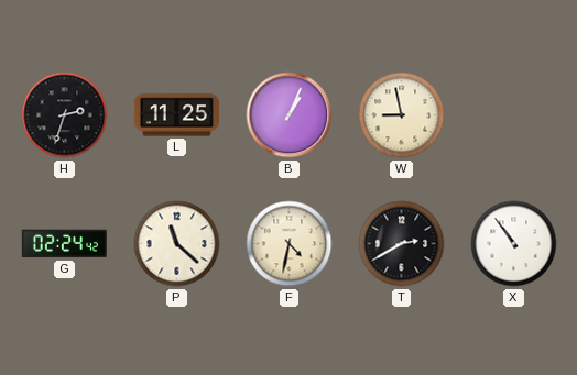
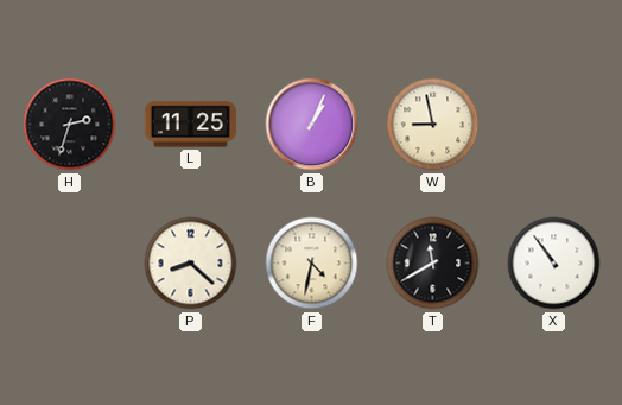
G: 02:24 -> none (64, 244)
P: 11:22 -> 8:22 (191, 264)
T: 2:40 -> 11:40 (433, 264)
